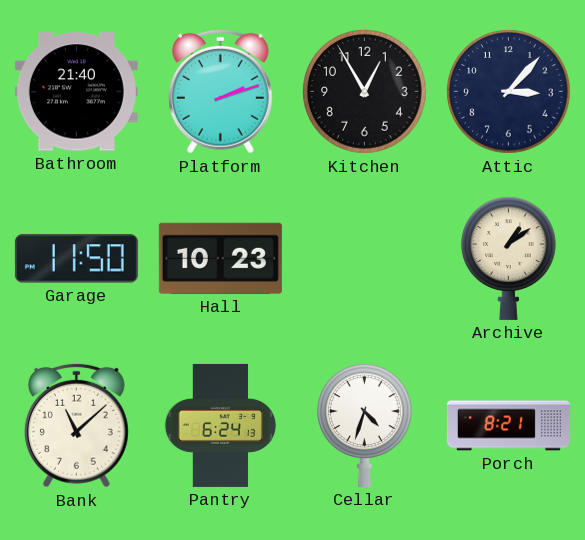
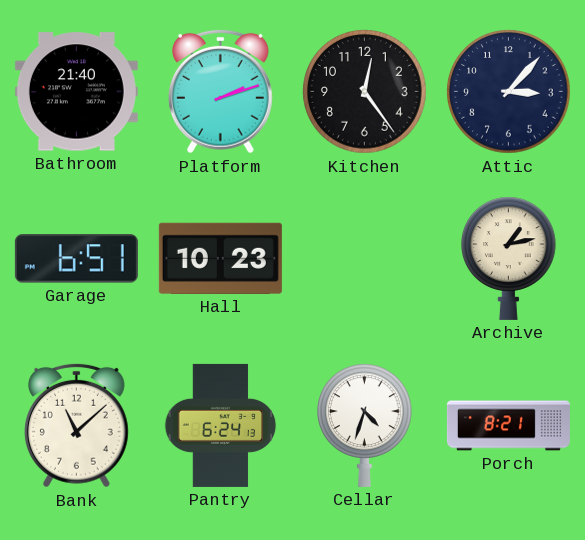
Kitchen: 12:55 -> 12:24 (365, 92)
Garage: 11:50 -> 6:51 (76, 259)
Archive: 1:09 -> 1:13 (509, 258)
